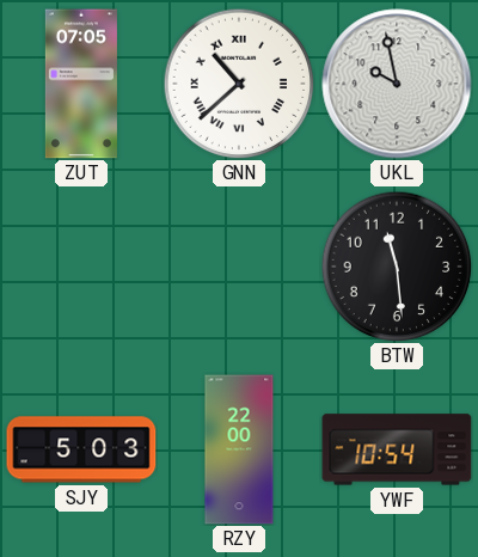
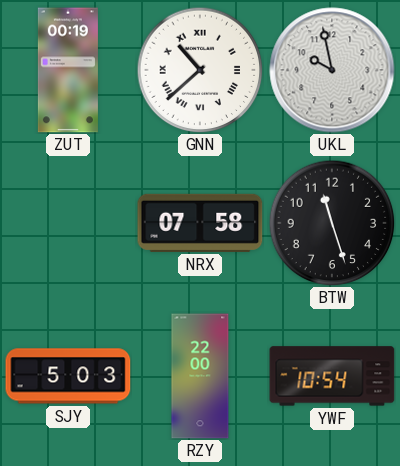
ZUT: 07:05 -> 00:19 (68, 70)
NRX: none -> 07:58 (200, 223)
BTW: 11:29 -> 11:27 (332, 223)
